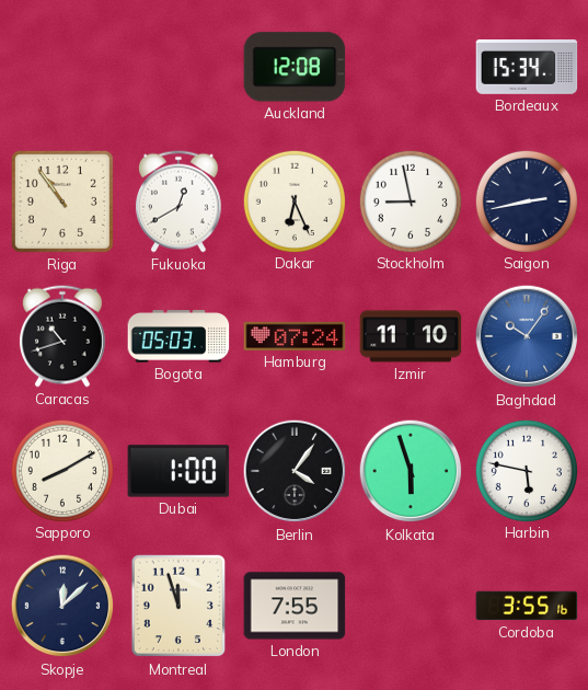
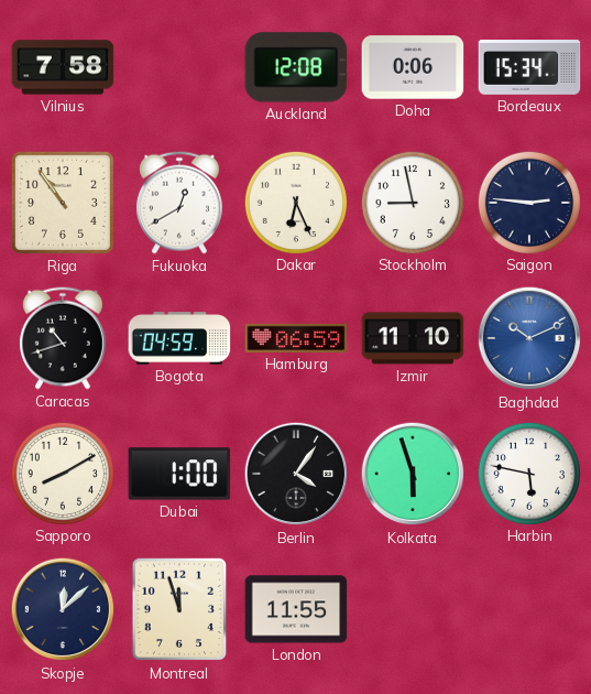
Vilnius: none -> 7:58 (63, 67)
Doha: none -> 0:06 (413, 67)
Saigon: 2:43 -> 2:46 (528, 202)
Bogota: 05:03 -> 04:59 (179, 338)
Hamburg: 07:24 -> 06:59 (296, 338)
Baghdad: 10:06 -> 10:11 (529, 338)
London: 7:55 -> 11:55 (296, 609)
Cordoba: 3:55 -> none (527, 606)
